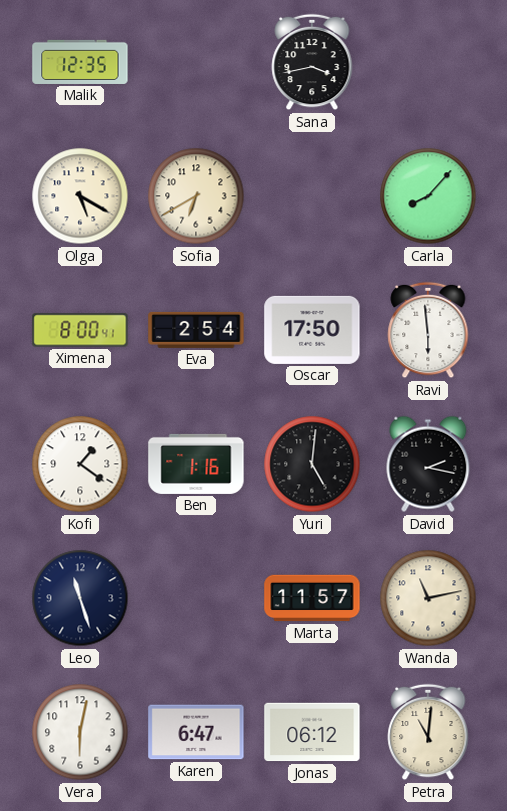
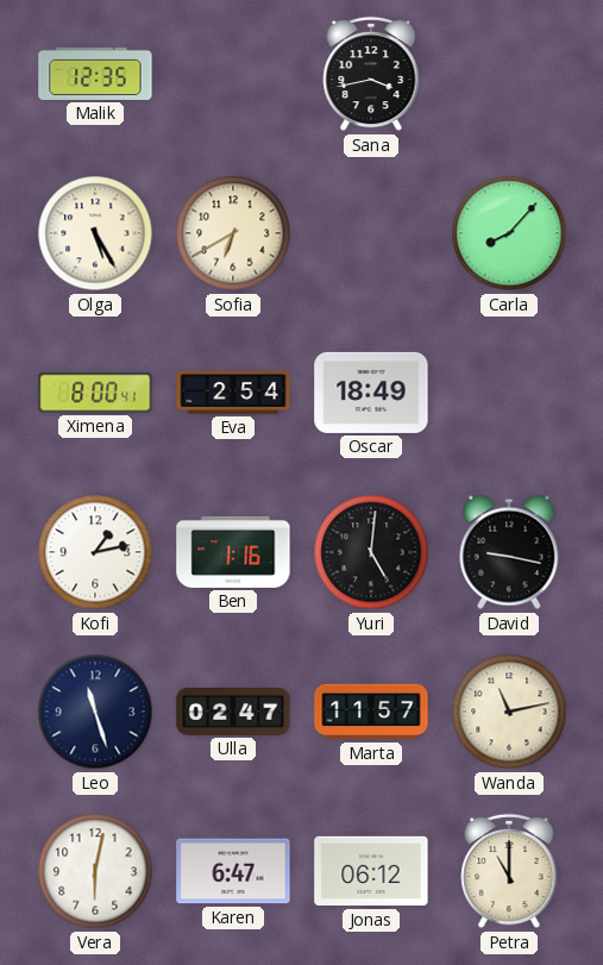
Olga: 5:20 -> 5:25 (95, 233)
Oscar: 17:50 -> 18:49 (371, 393)
Ravi: 5:59 -> none (428, 330)
Kofi: 1:21 -> 1:13 (95, 552)
David: 2:17 -> 9:17 (509, 552)
Ulla: none -> 02:47 (233, 713)
Petra: 11:01 -> 11:00 (509, 871)
